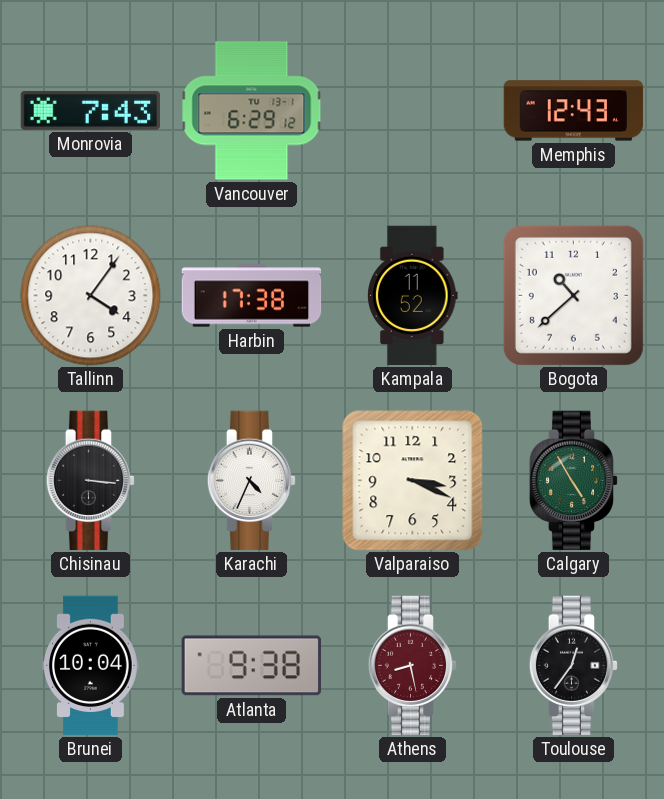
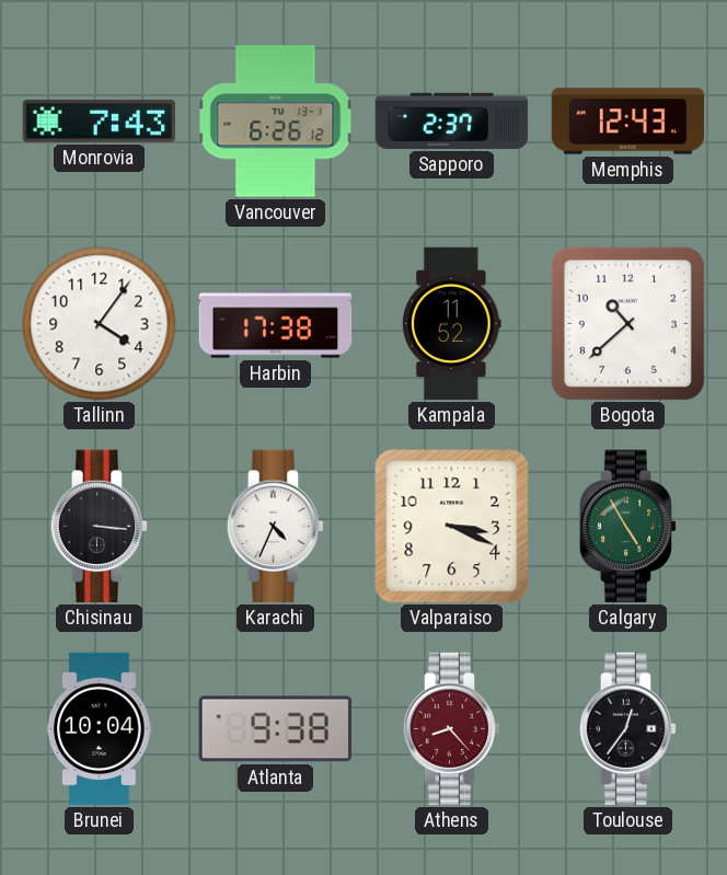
Vancouver: 6:29 -> 6:26 (276, 122)
Sapporo: none -> 2:37 (452, 120)
Athens: 8:28 -> 8:23 (452, 729)
